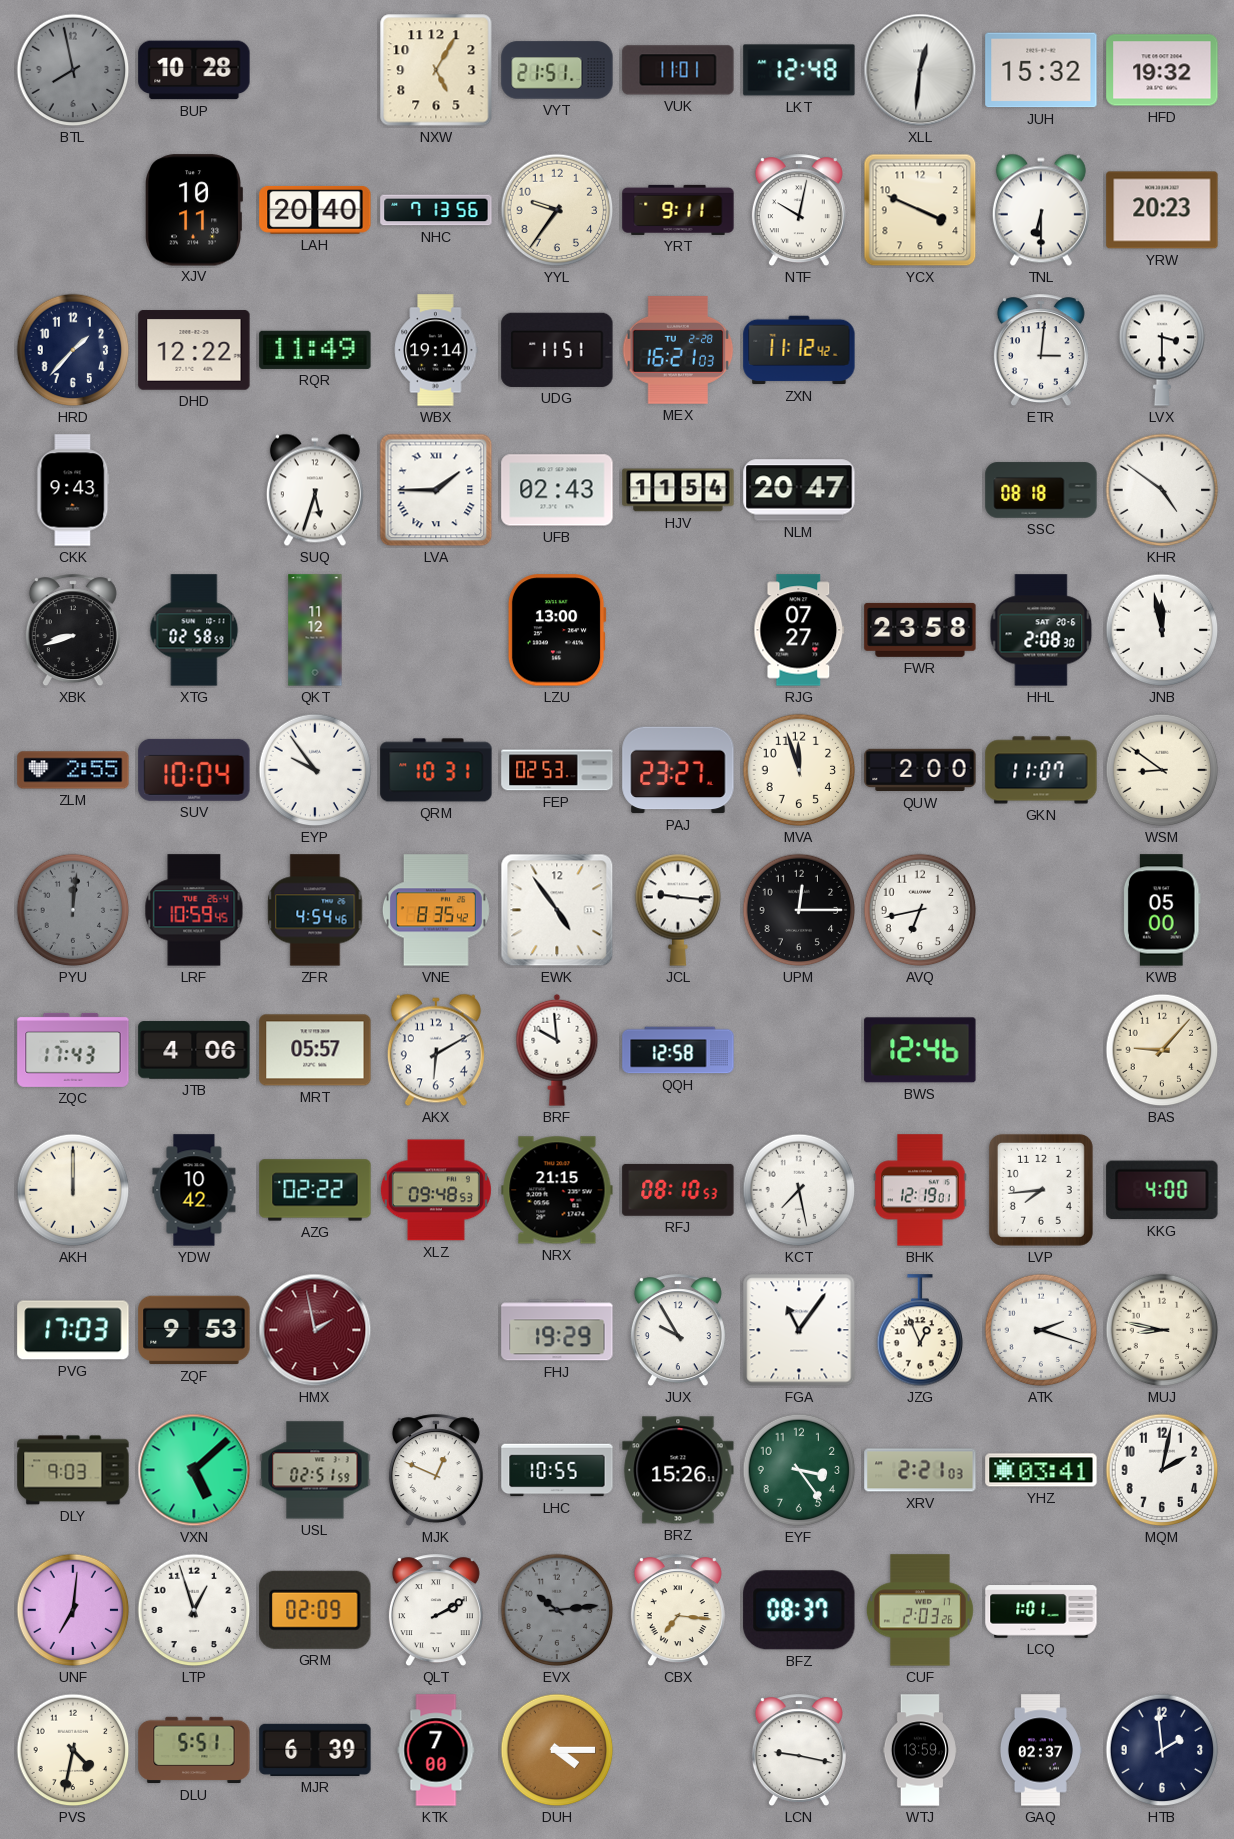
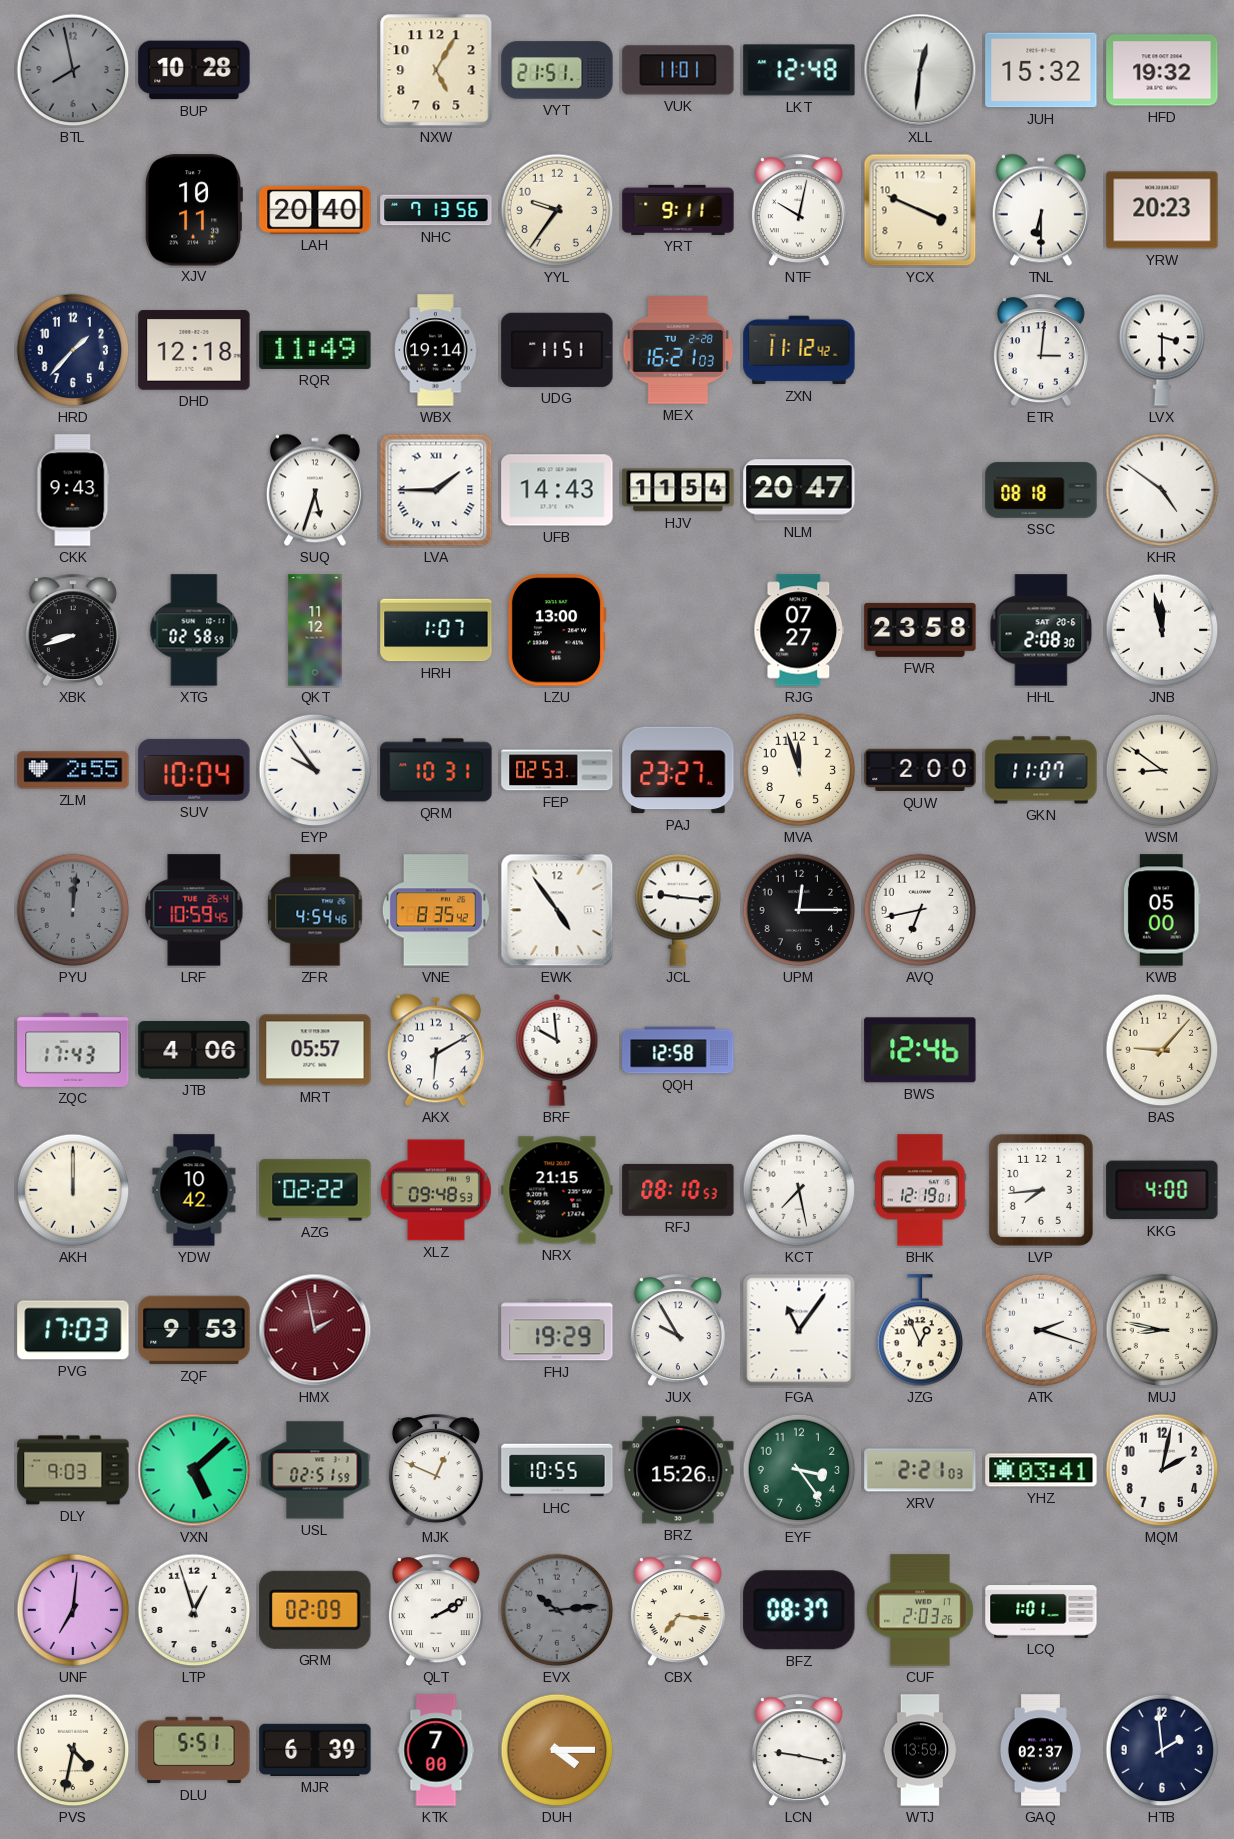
DHD: 12:22 -> 12:18 (194, 350)
UFB: 02:43 -> 14:43 (557, 490)
HRH: none -> 1:07 (436, 630)
